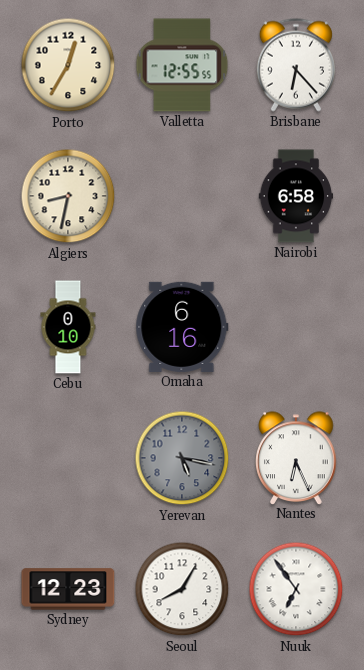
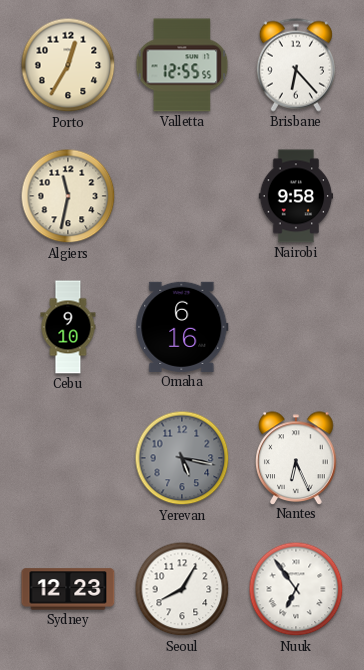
Algiers: 8:32 -> 11:32 (68, 196)
Nairobi: 6:58 -> 9:58 (296, 196)
Cebu: 0:10 -> 9:10 (68, 327)
